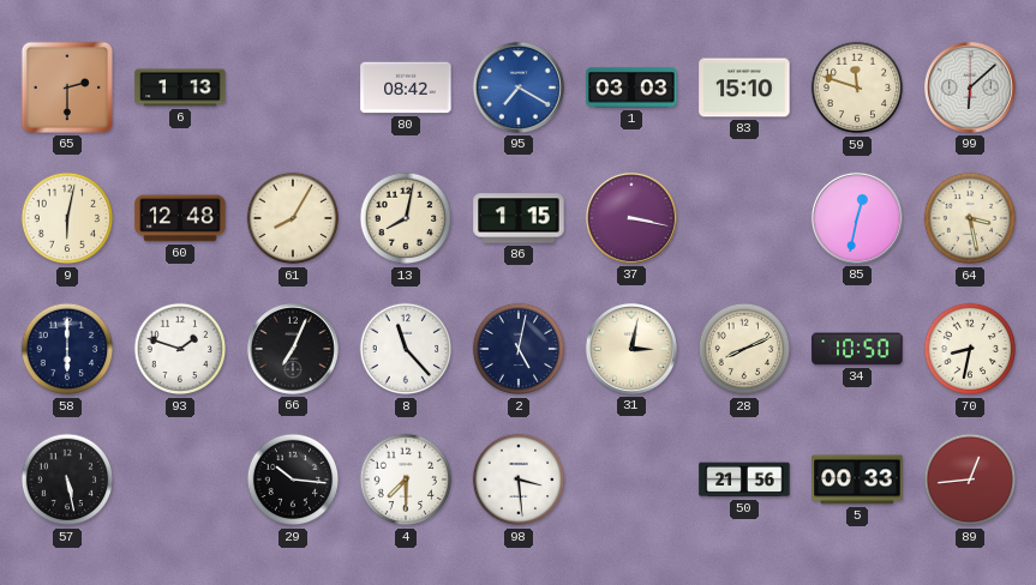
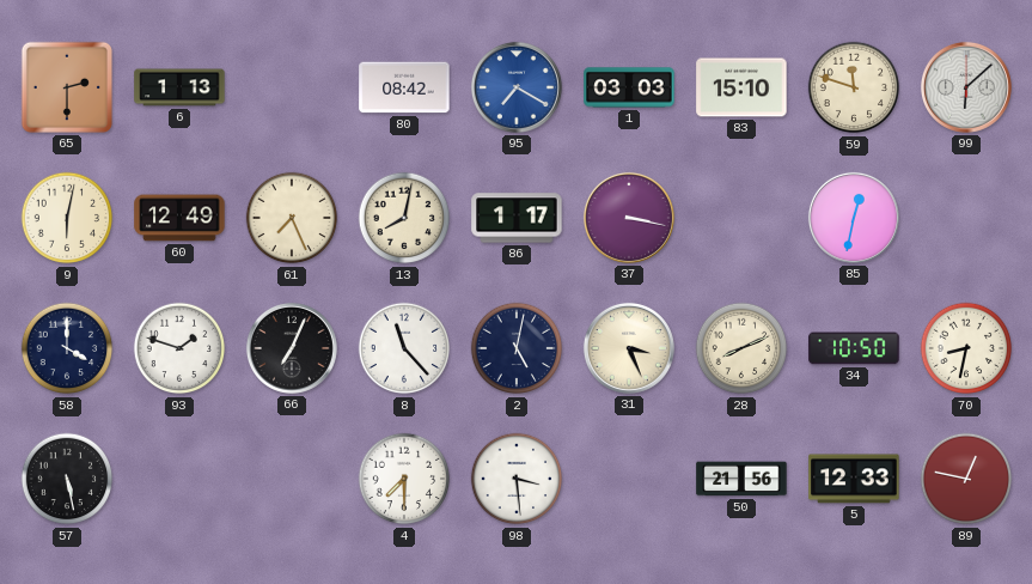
60: 12:48 -> 12:49 (179, 218)
61: 8:05 -> 7:26 (292, 218)
86: 1:15 -> 1:17 (517, 218)
64: 3:28 -> none (970, 218)
58: 6:00 -> 4:00 (67, 348)
31: 3:02 -> 3:26 (629, 348)
29: 10:16 -> none (293, 480)
5: 00:33 -> 12:33 (854, 479)
89: 12:44 -> 12:47 (966, 479)
